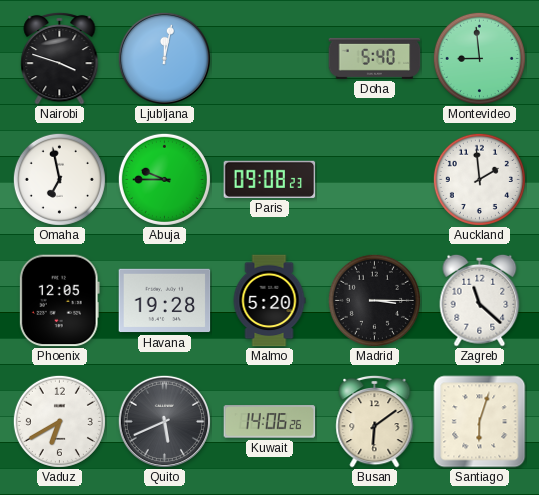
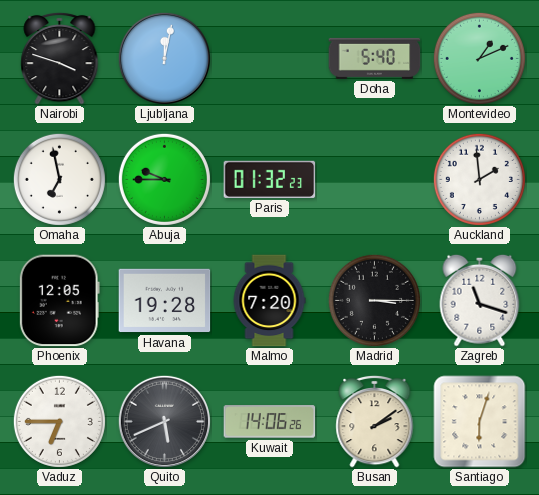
Montevideo: 8:59 -> 1:11 (479, 58)
Paris: 09:08 -> 01:32 (270, 179)
Malmo: 5:20 -> 7:20 (269, 301)
Zagreb: 11:22 -> 11:18 (480, 300)
Vaduz: 6:40 -> 6:45 (59, 421)
Busan: 6:09 -> 2:09 (375, 421)
